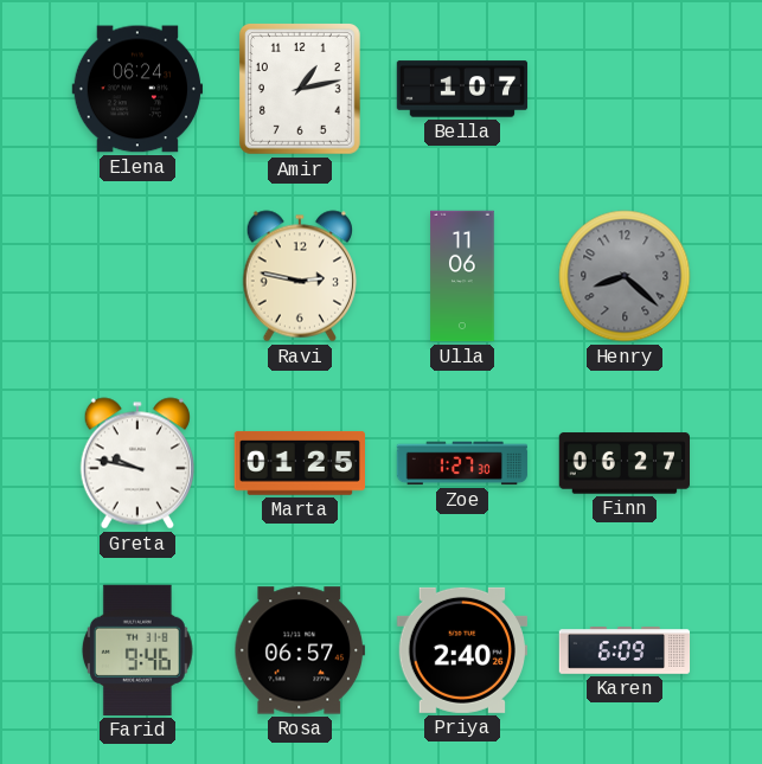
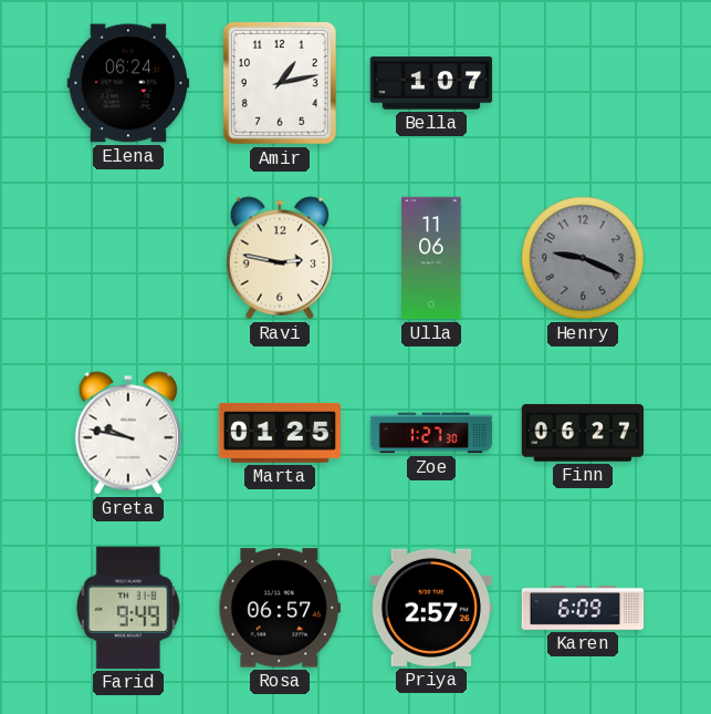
Henry: 8:22 -> 9:19 (583, 258)
Farid: 9:46 -> 9:49 (128, 608)
Priya: 2:40 -> 2:57 (430, 608)
